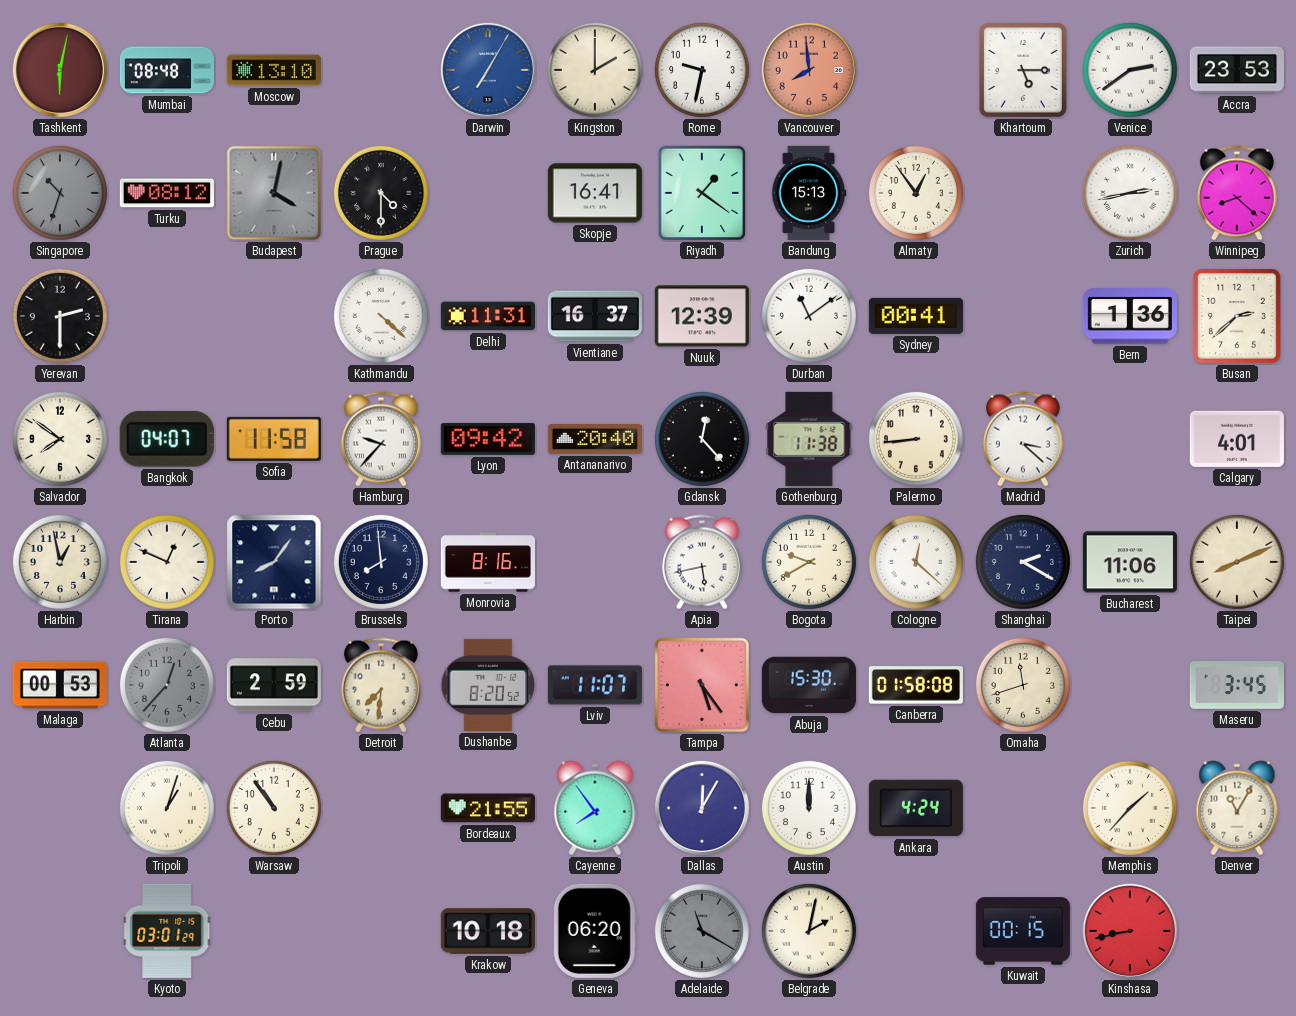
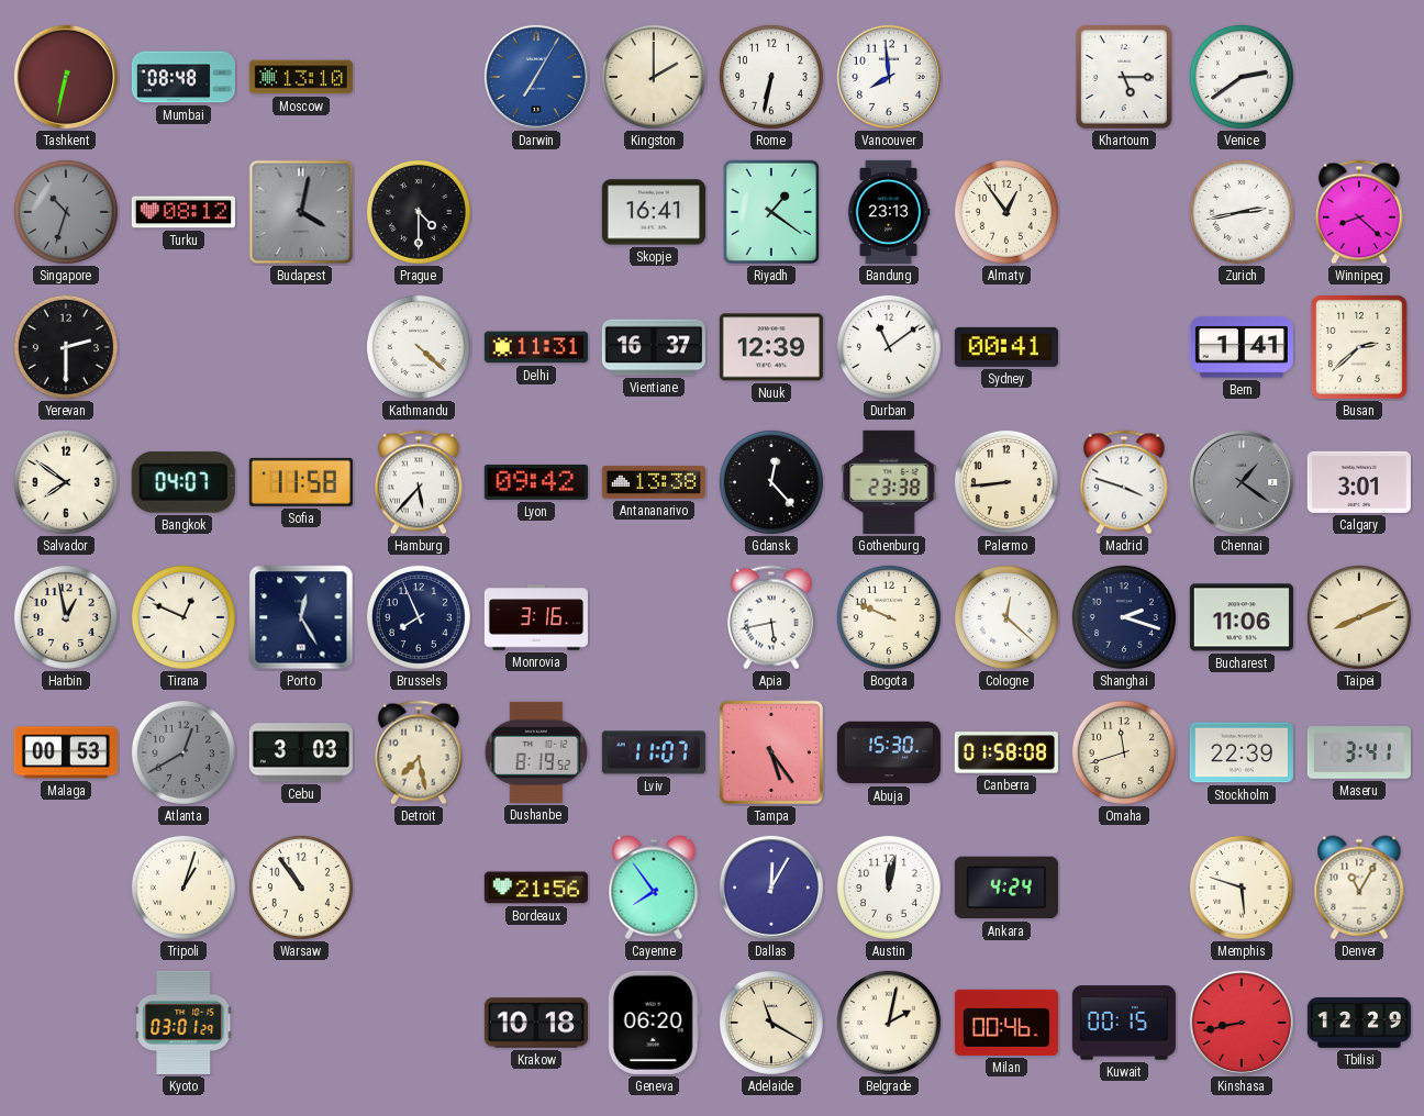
Tashkent: 6:02 -> 6:32 (66, 77)
Rome: 9:32 -> 6:32 (771, 77)
Vancouver dial: salmon -> white (889, 77)
Accra: 23:53 -> none (1237, 70)
Bandung: 15:13 -> 23:13 (889, 212)
Bern: 1:36 -> 1:41 (1242, 347)
Hamburg: 9:37 -> 5:37 (419, 482)
Antananarivo: 20:40 -> 13:38 (654, 483)
Gothenburg: 11:38 -> 23:38 (889, 482)
Madrid: 3:22 -> 3:48 (1124, 482)
Chennai: none -> 1:21 (1242, 482)
Calgary: 4:01 -> 3:01 (1359, 482)
Porto: 8:06 -> 12:25 (301, 617)
Brussels: 7:59 -> 7:56 (419, 617)
Monrovia: 8:16 -> 3:16 (536, 617)
Bogota: 9:40 -> 9:49 (889, 617)
Shanghai: 2:20 -> 2:18 (1124, 617)
Atlanta: 12:37 -> 12:40 (183, 752)
Cebu: 2:59 -> 3:03 (301, 752)
Detroit: 7:31 -> 7:28 (419, 752)
Dushanbe: 8:20 -> 8:19 (536, 752)
Stockholm: none -> 22:39 (1242, 752)
Maseru: 3:45 -> 3:41 (1359, 752)
Bordeaux: 21:55 -> 21:56 (536, 888)
Austin: 12:00 -> 12:02 (889, 888)
Memphis: 1:37 -> 5:48 (1242, 888)
Adelaide dial: grey -> cream (771, 1023)
Milan: none -> 00:46 (1006, 1023)
Tbilisi: none -> 12:29 (1359, 1024)
